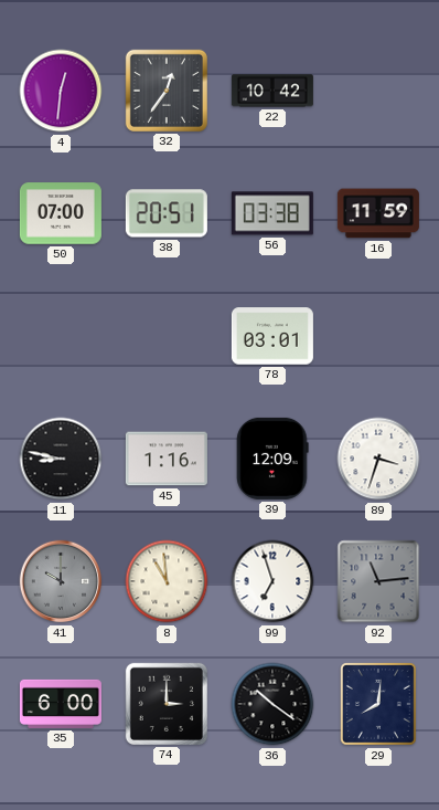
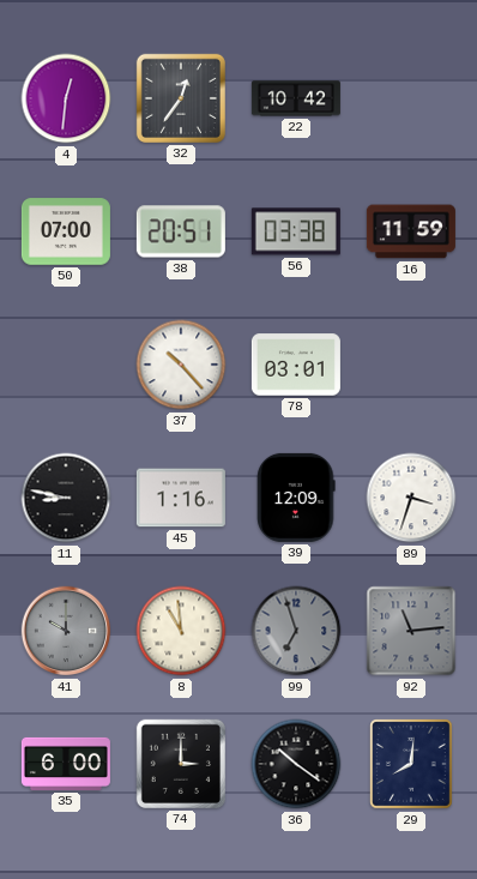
37: none -> 10:23 (181, 365)
99 dial: white -> grey (296, 631)
